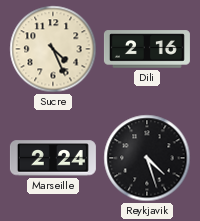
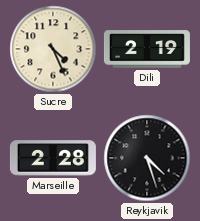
Dili: 2:16 -> 2:19 (147, 49)
Marseille: 2:24 -> 2:28 (53, 158)
